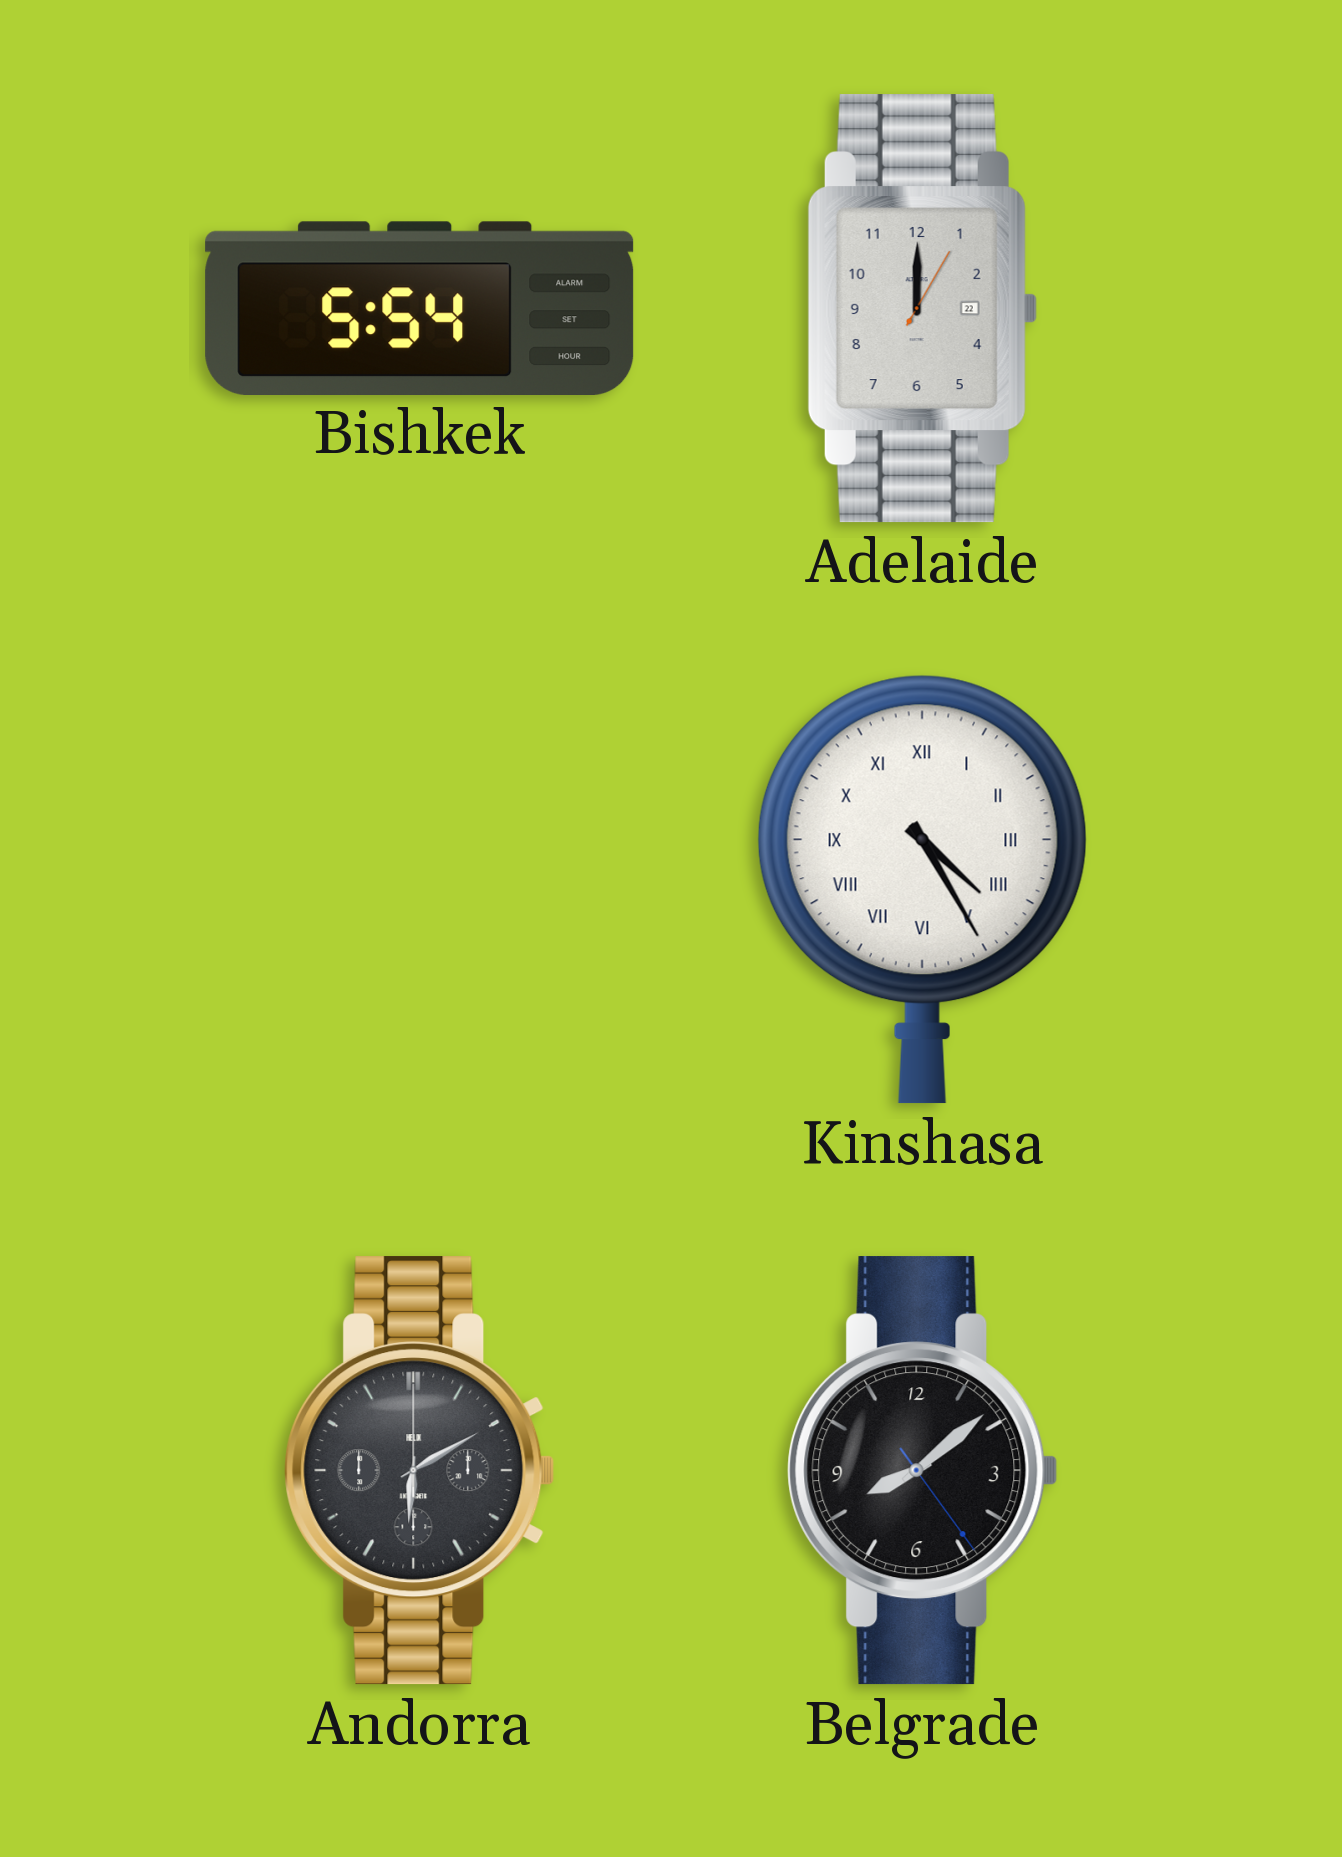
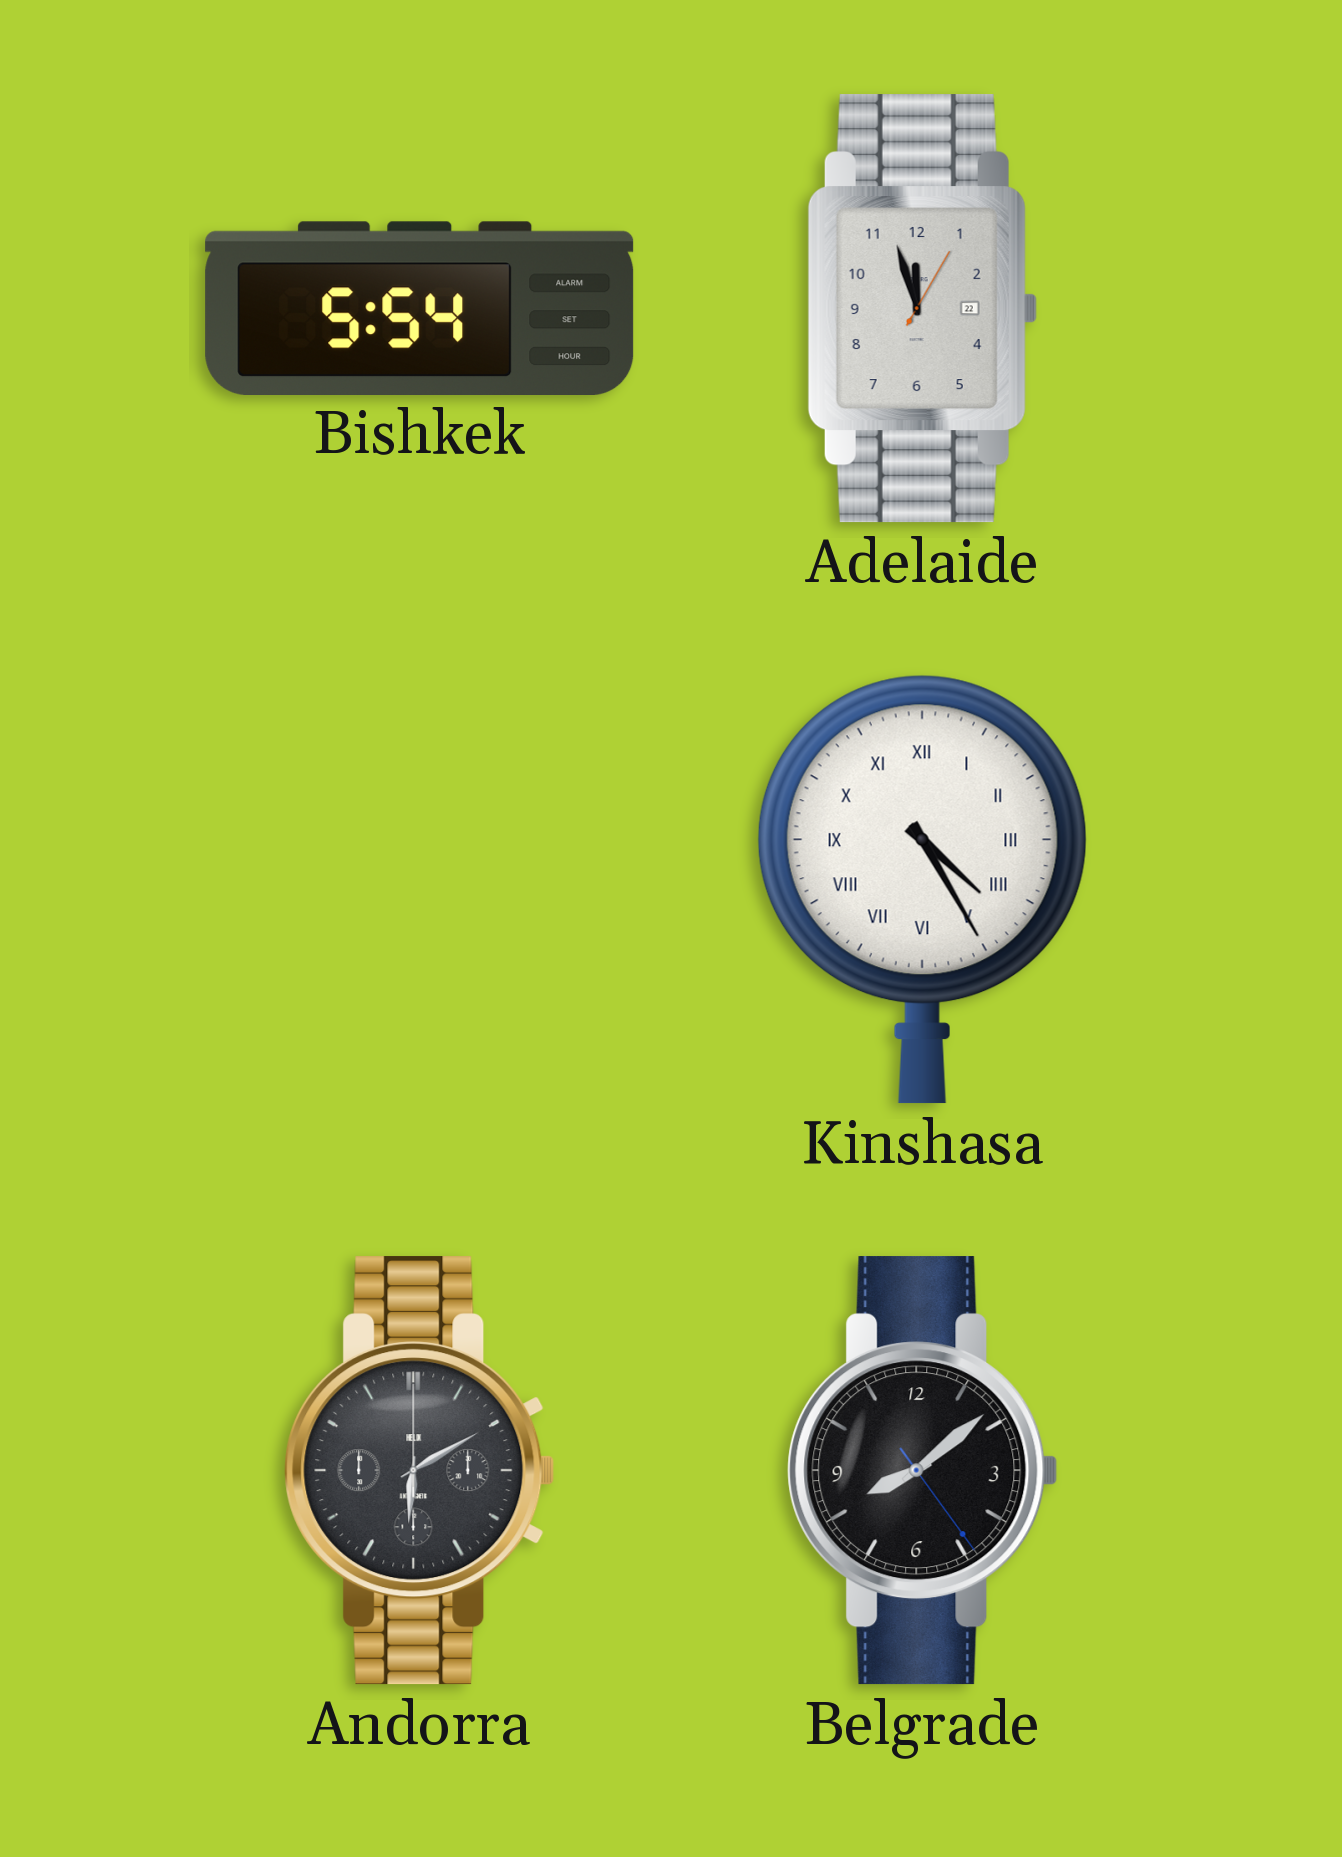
Adelaide: 12:00 -> 11:57 (922, 309)
